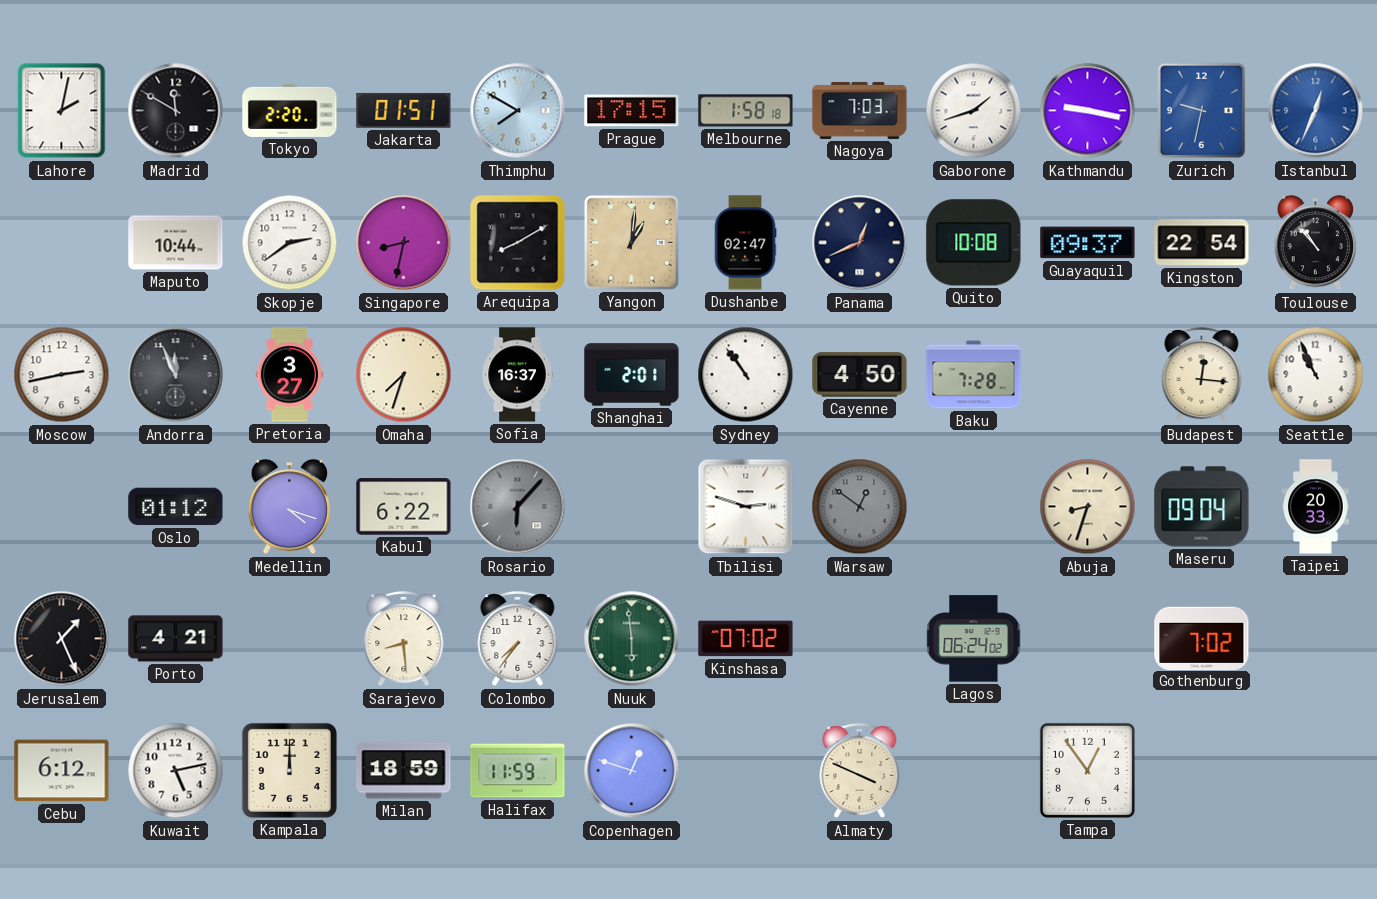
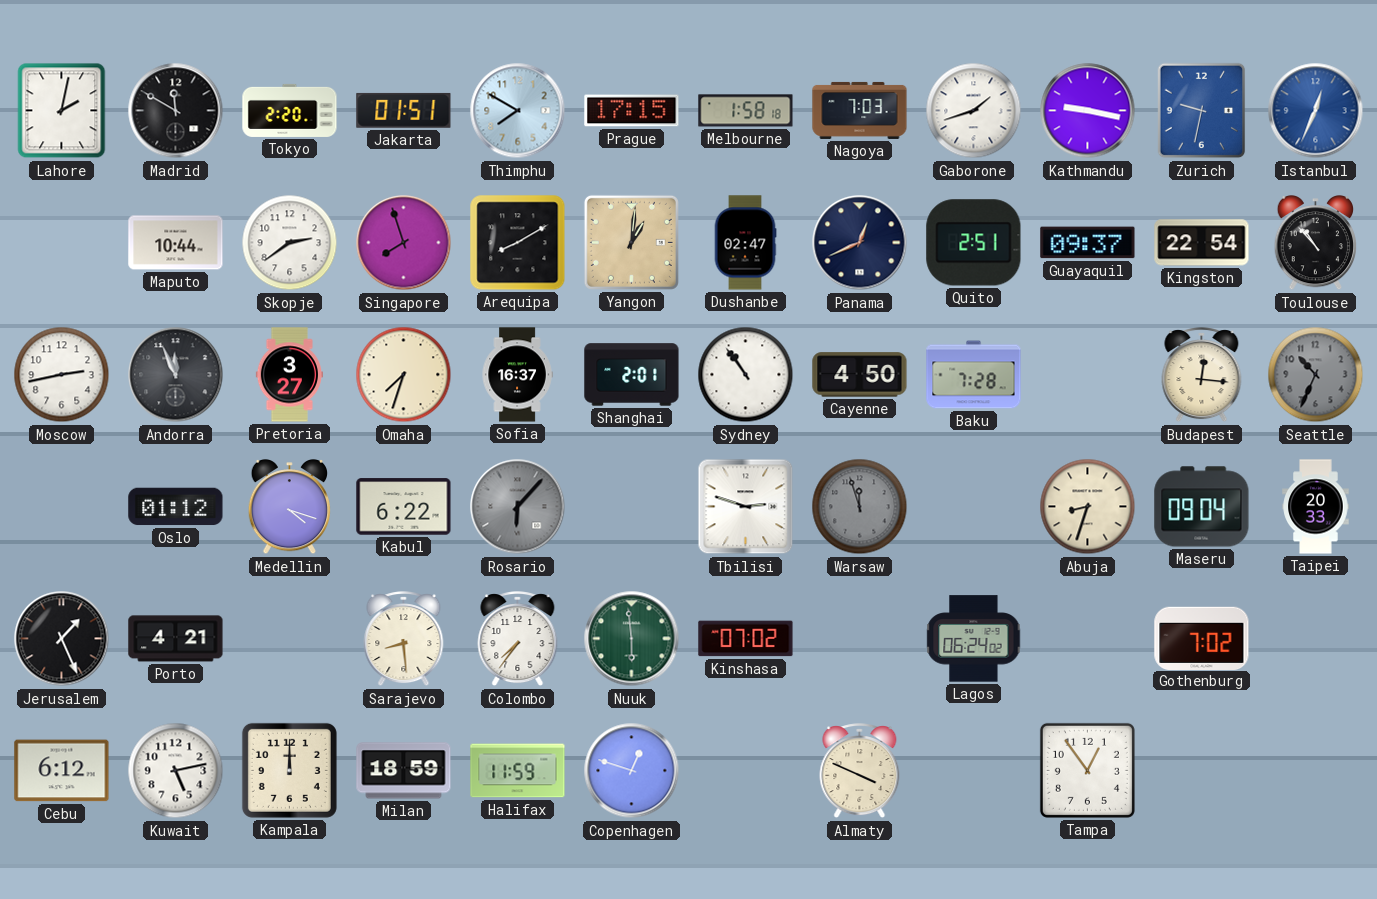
Singapore: 8:32 -> 7:57 (404, 243)
Quito: 10:08 -> 2:51 (974, 243)
Seattle: 10:56 -> 10:34 (1316, 375)
Seattle dial: white -> grey (1316, 375)
Warsaw: 12:51 -> 11:57 (860, 507)
